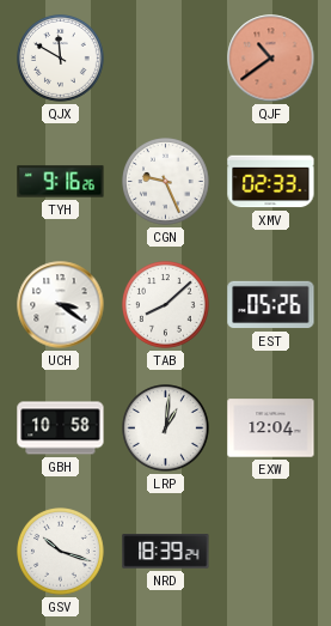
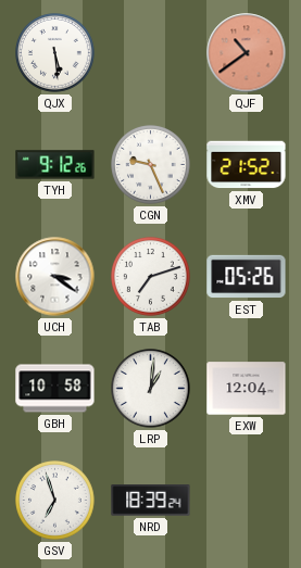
QJX: 11:50 -> 5:29 (55, 53)
TYH: 9:16 -> 9:12 (55, 165)
XMV: 02:33 -> 21:52 (247, 165)
TAB: 8:08 -> 7:12 (151, 277)
GSV: 10:18 -> 6:57 (55, 501)
